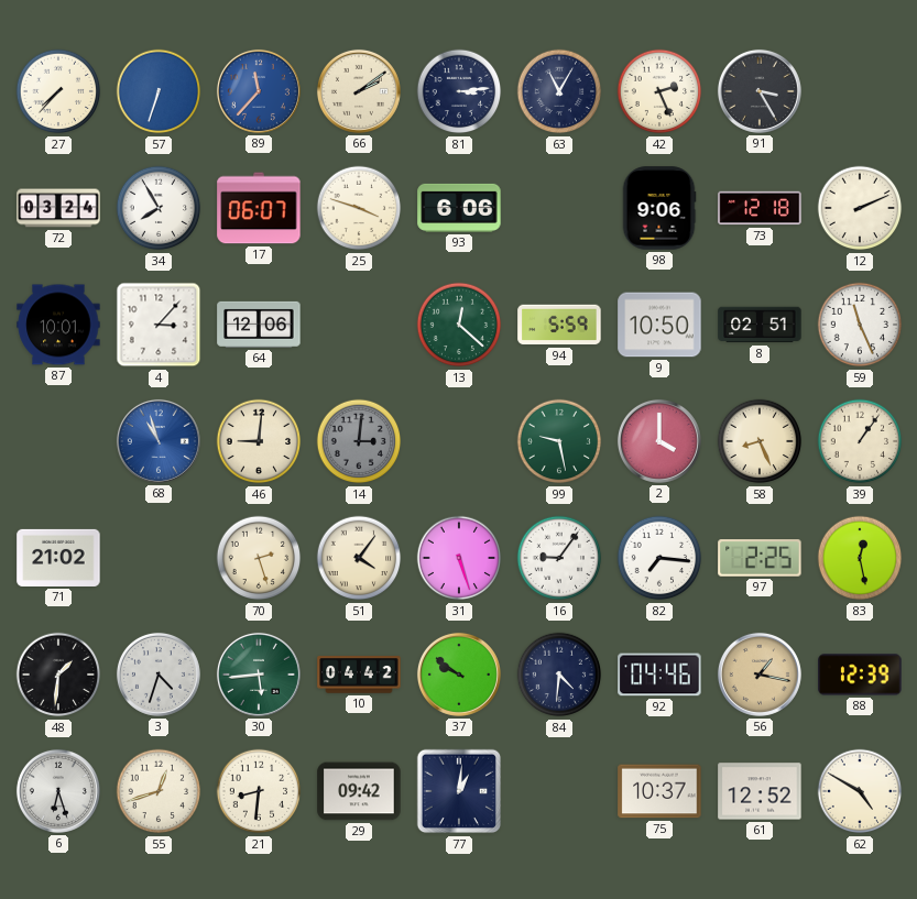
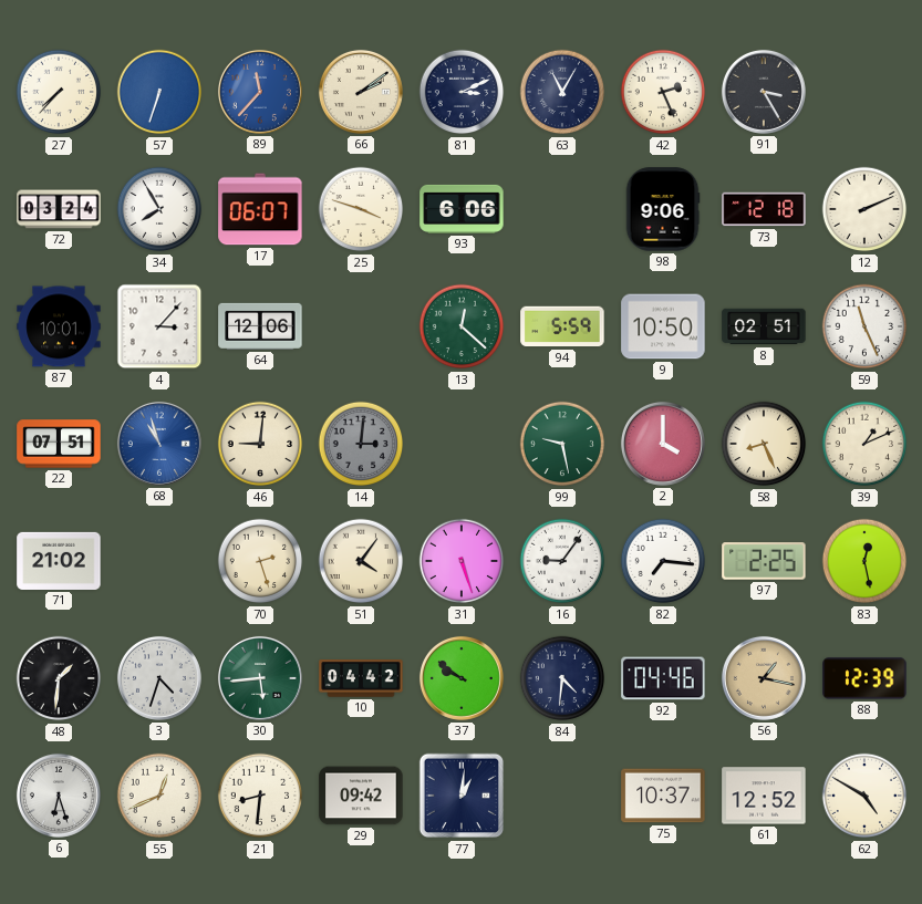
81: 3:14 -> 3:11 (462, 92)
22: none -> 07:51 (59, 444)
39: 1:06 -> 1:11 (864, 444)
55: 12:42 -> 12:41 (159, 796)
